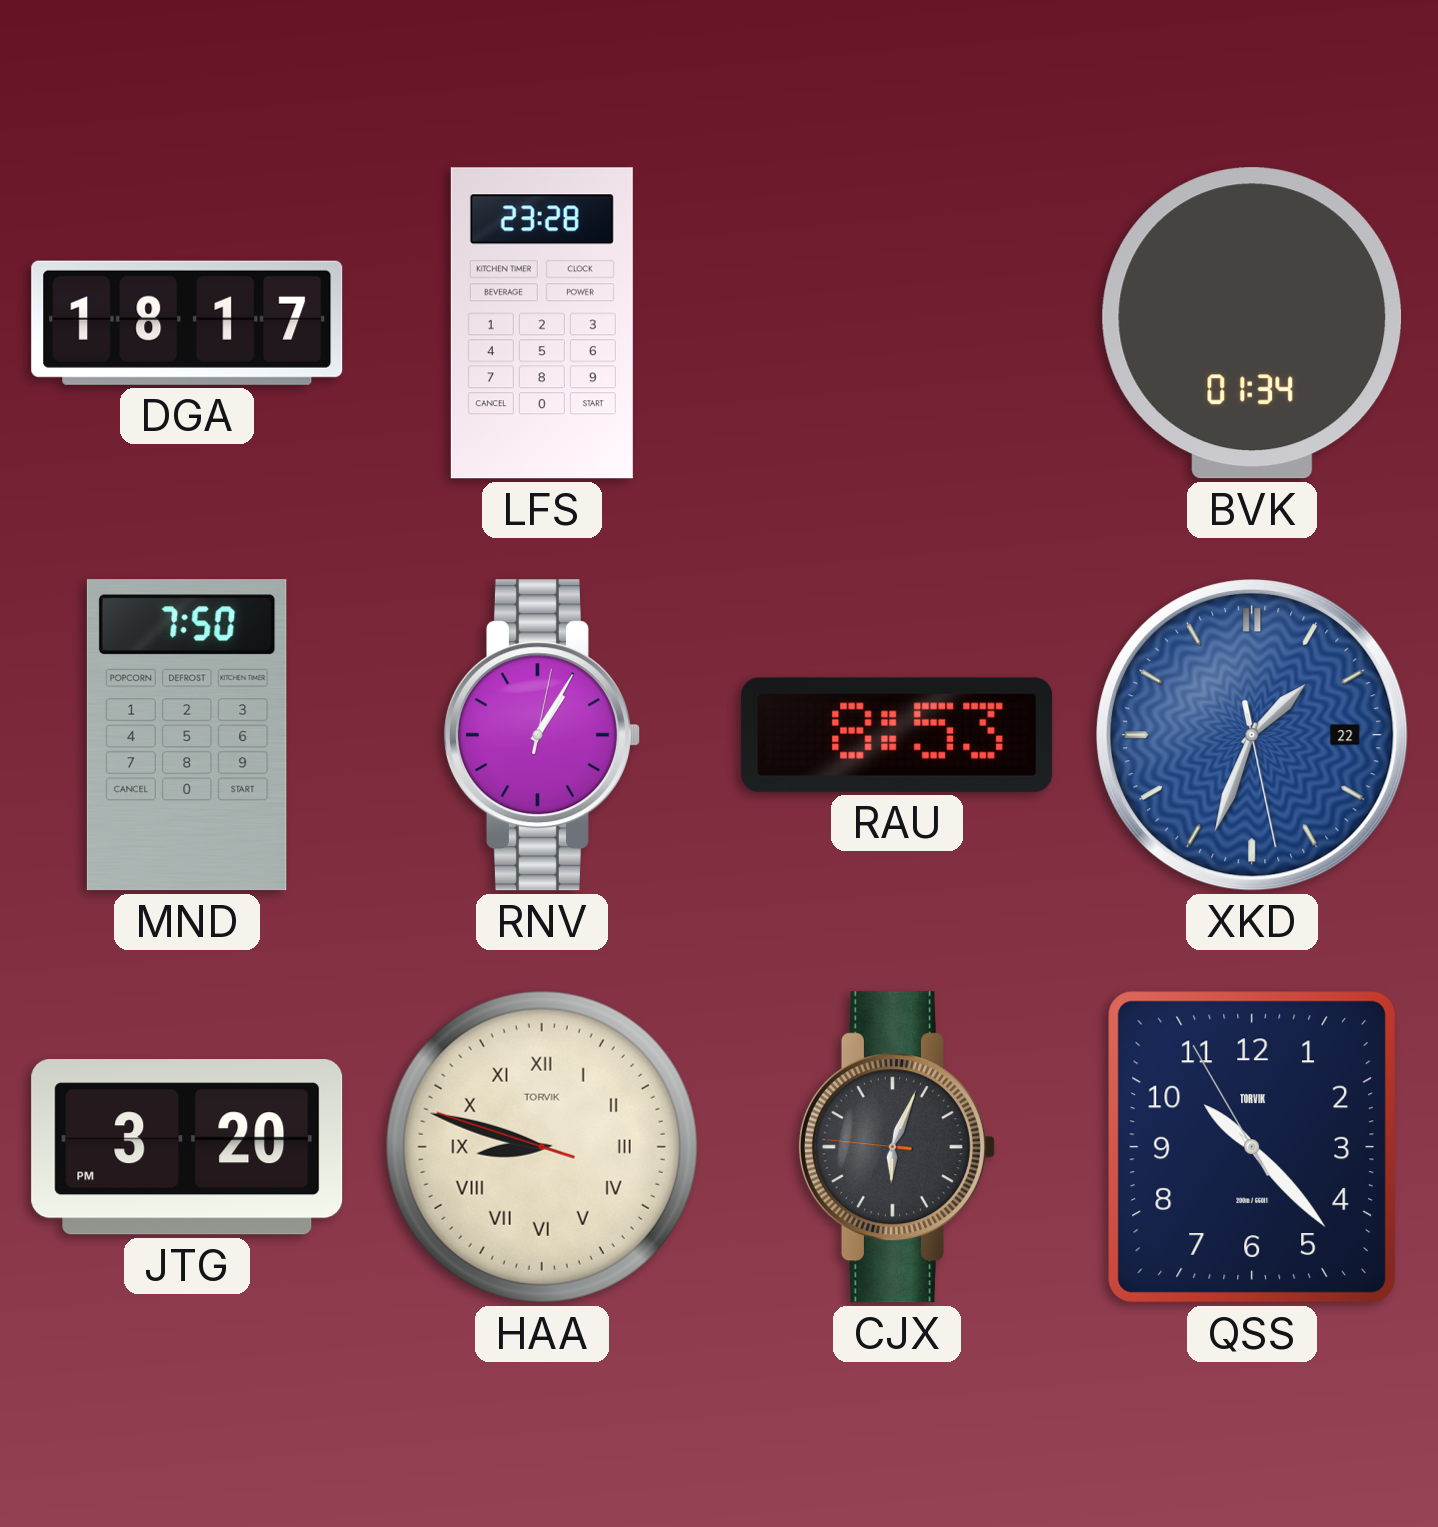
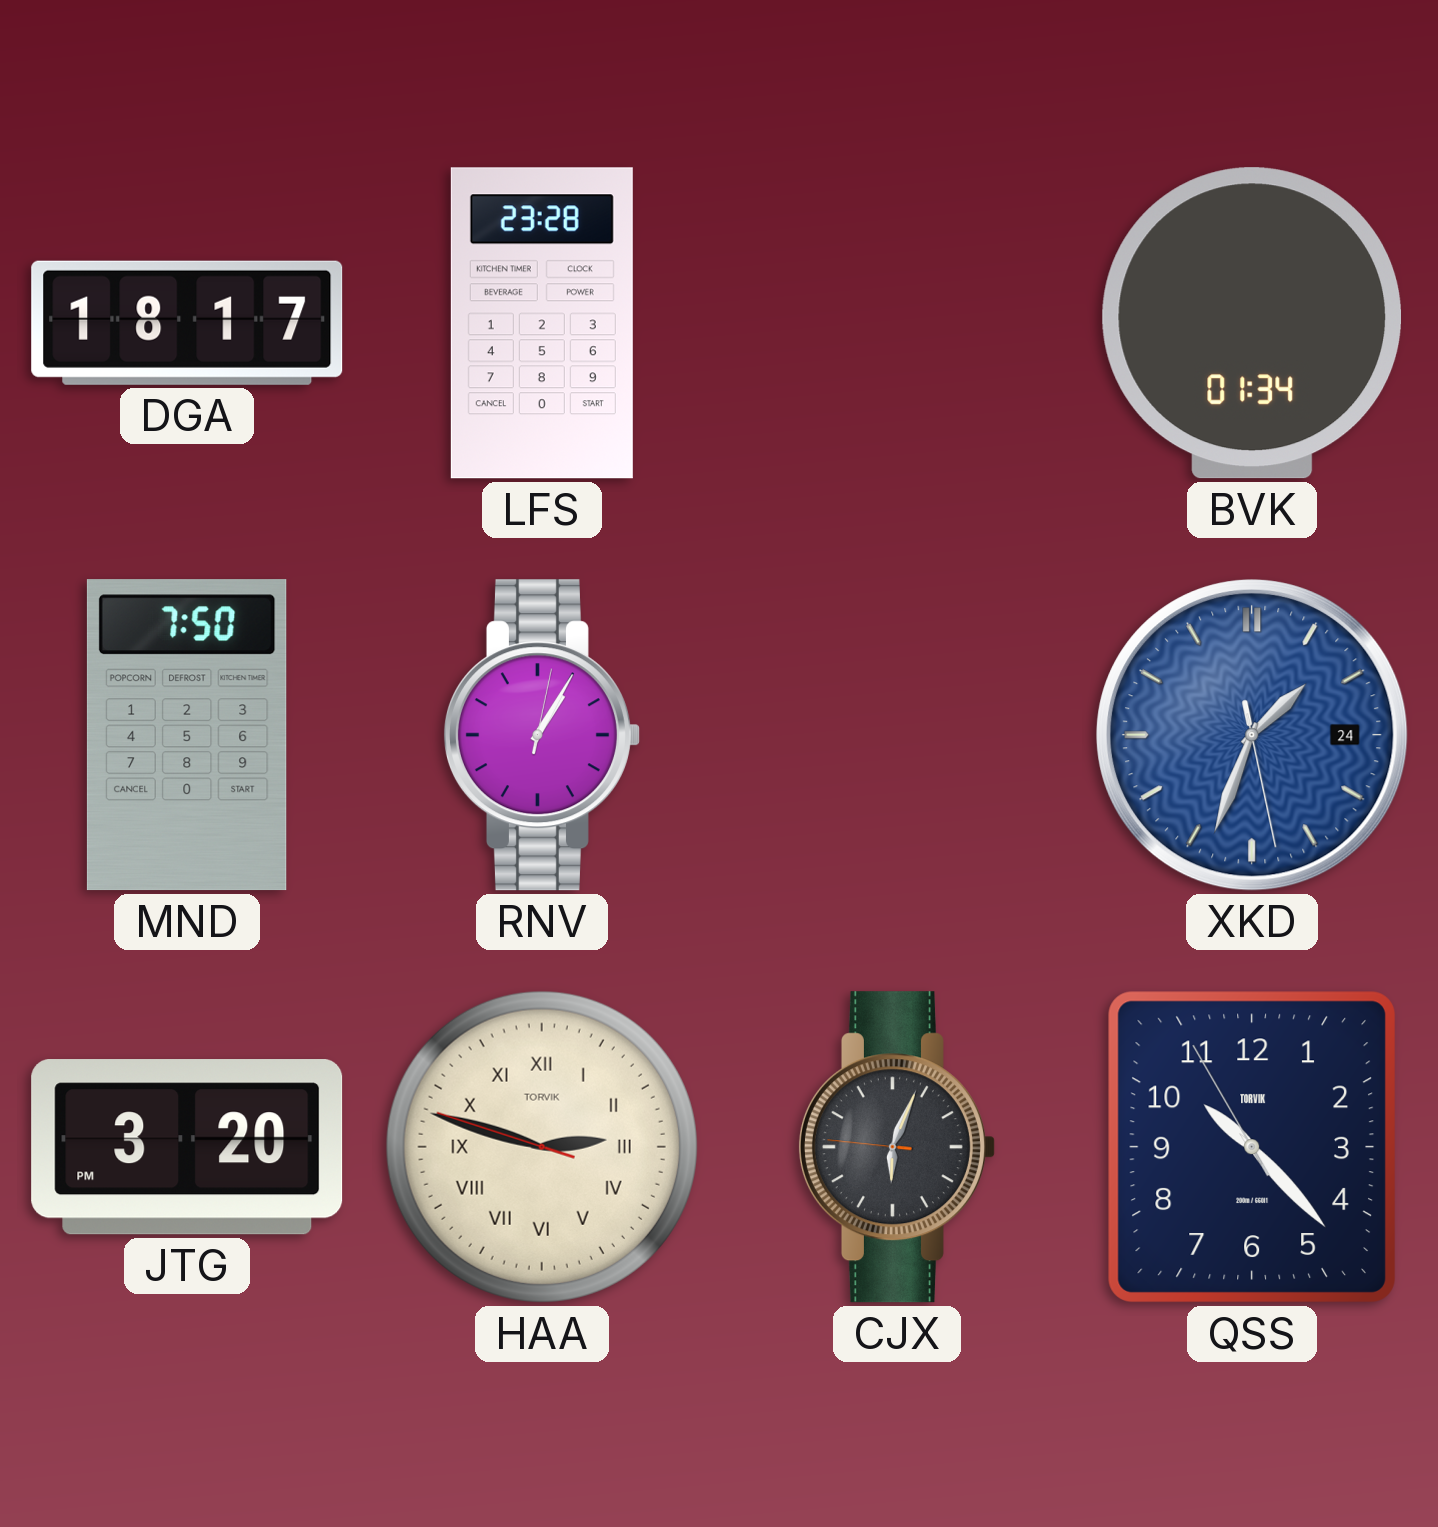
RAU: 8:53 -> none (897, 735)
XKD date: 22 -> 24 (1252, 735)
HAA: 8:47 -> 2:47 (542, 1147)
